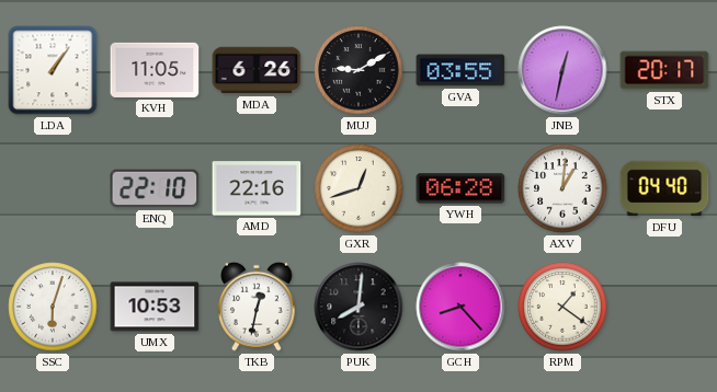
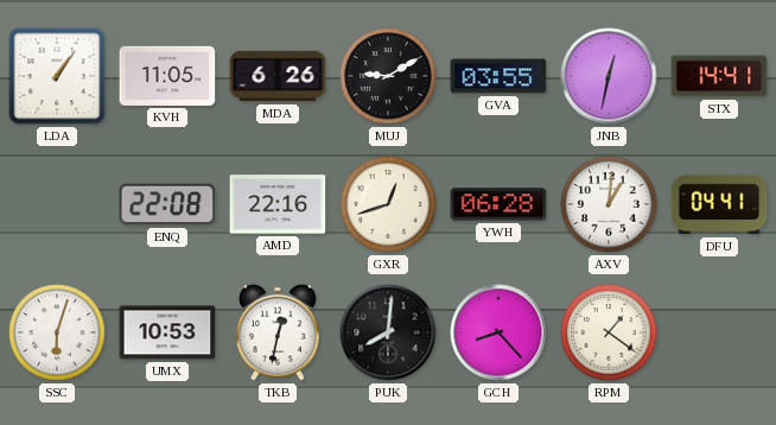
STX: 20:17 -> 14:41 (719, 76)
ENQ: 22:10 -> 22:08 (167, 204)
DFU: 04:40 -> 04:41 (719, 204)
